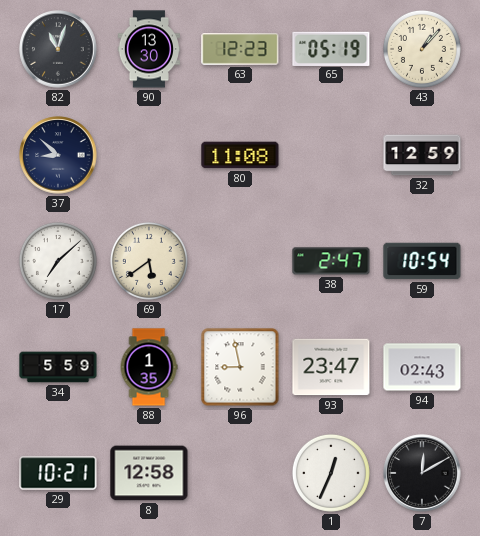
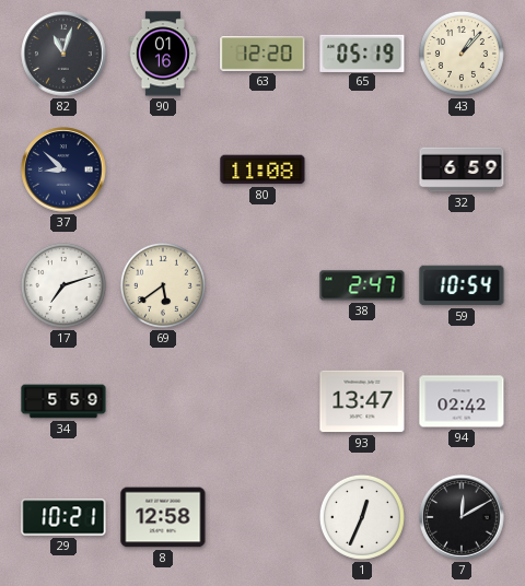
90: 13:30 -> 01:16 (162, 54)
63: 12:23 -> 12:20 (262, 54)
32: 12:59 -> 6:59 (462, 169)
17: 7:08 -> 7:12 (63, 285)
88: 1:35 -> none (149, 367)
96: 8:58 -> none (240, 367)
93: 23:47 -> 13:47 (362, 401)
94: 02:43 -> 02:42 (462, 401)
